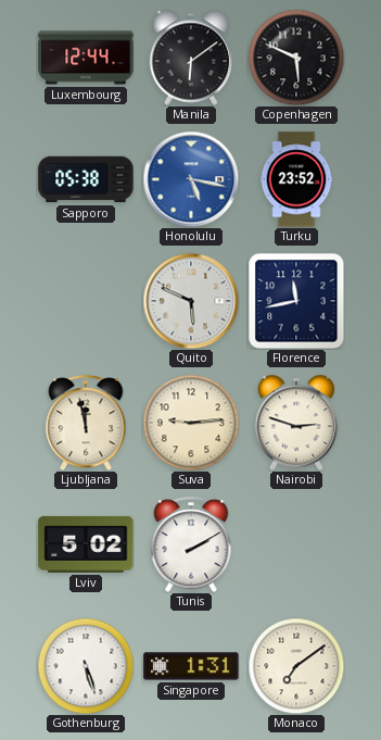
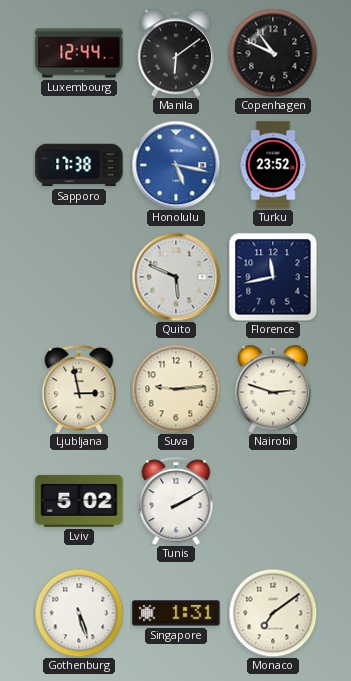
Copenhagen: 5:49 -> 10:49 (273, 53)
Sapporo: 05:38 -> 17:38 (79, 165)
Ljubljana: 11:58 -> 2:58 (79, 389)
